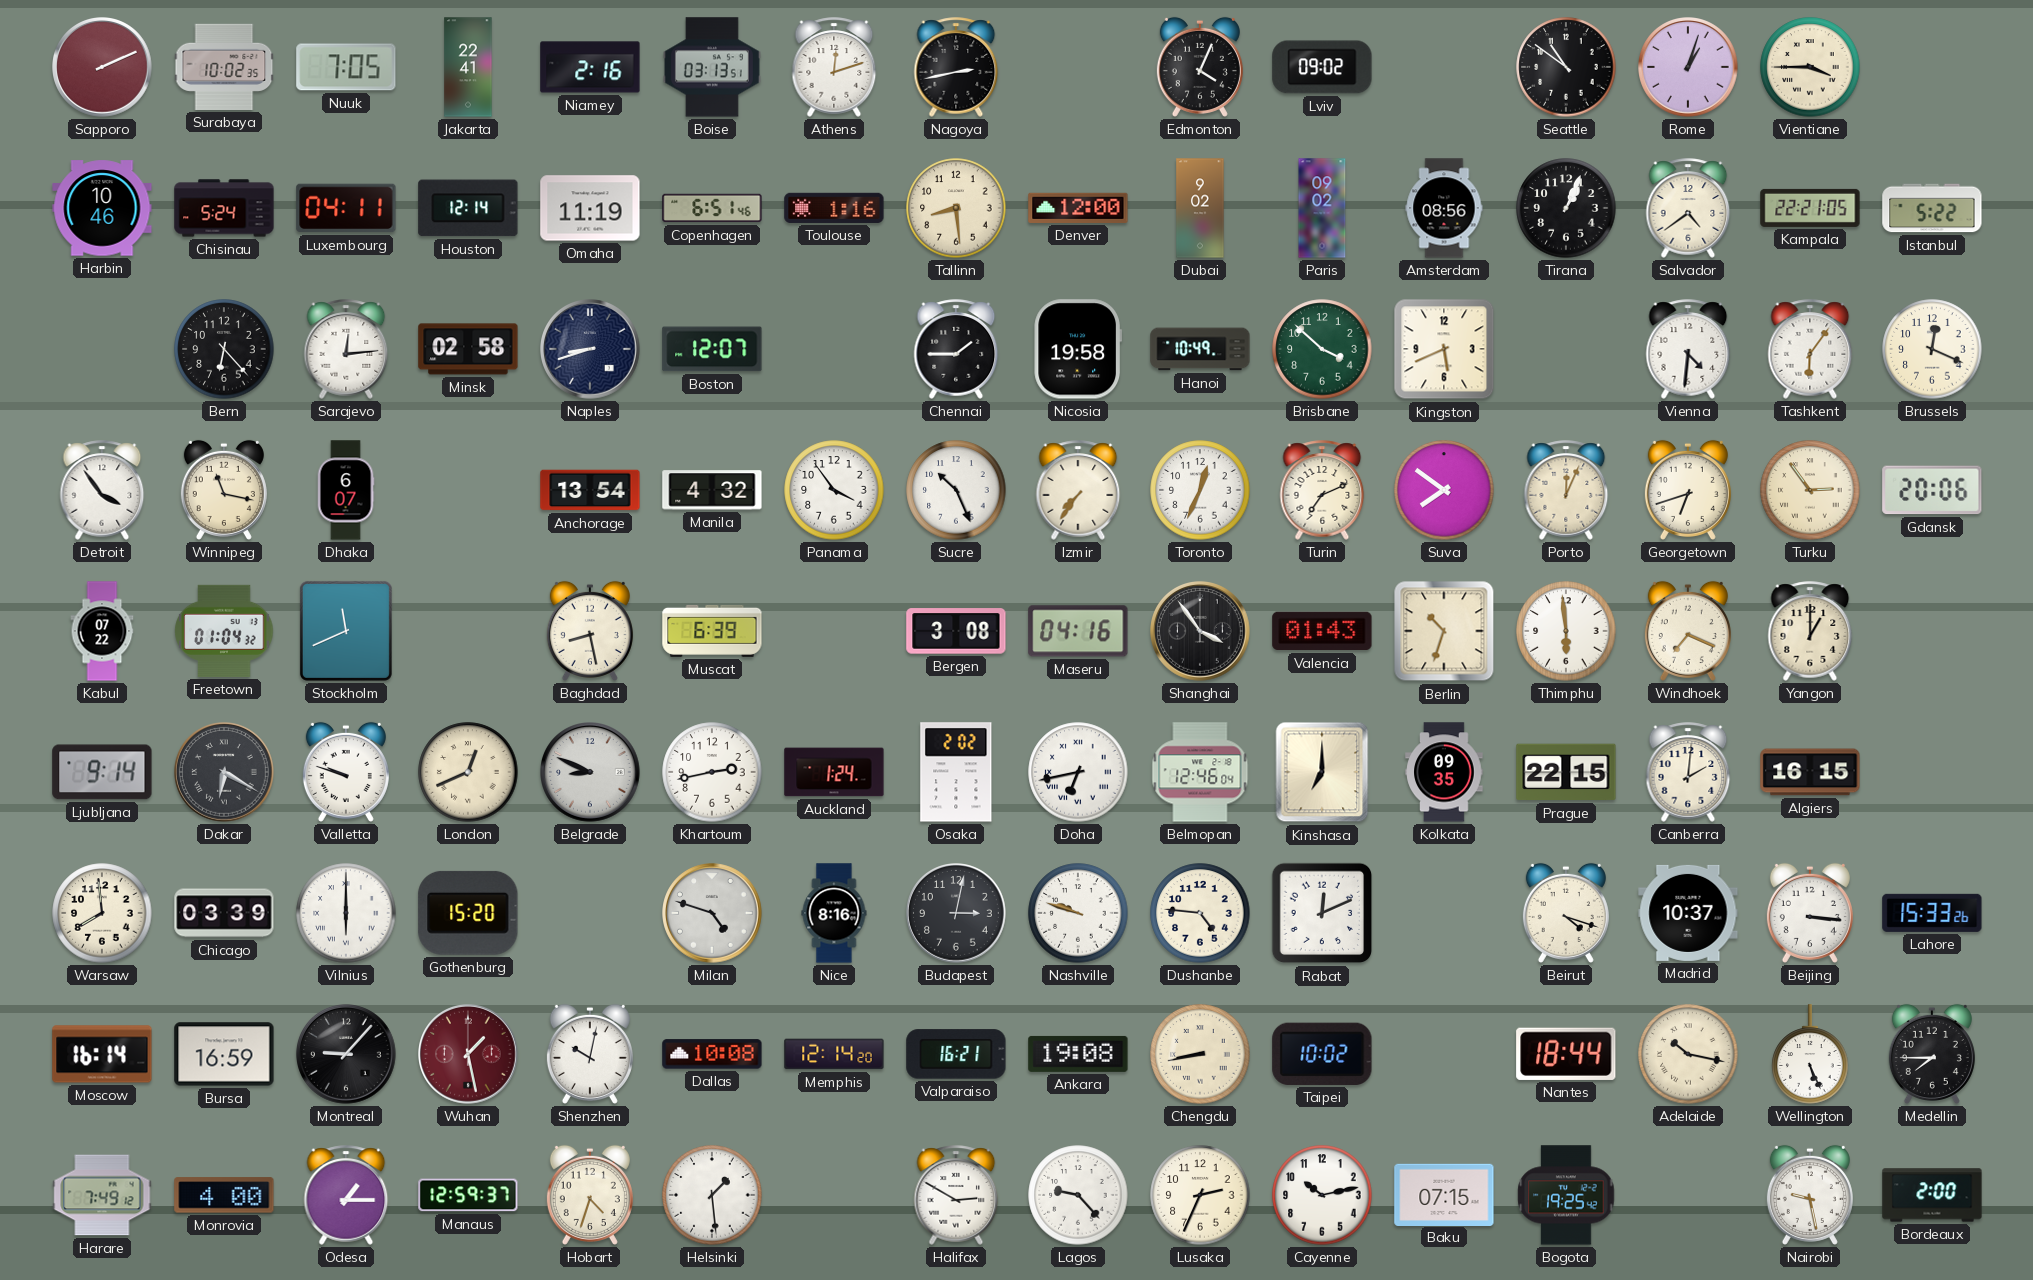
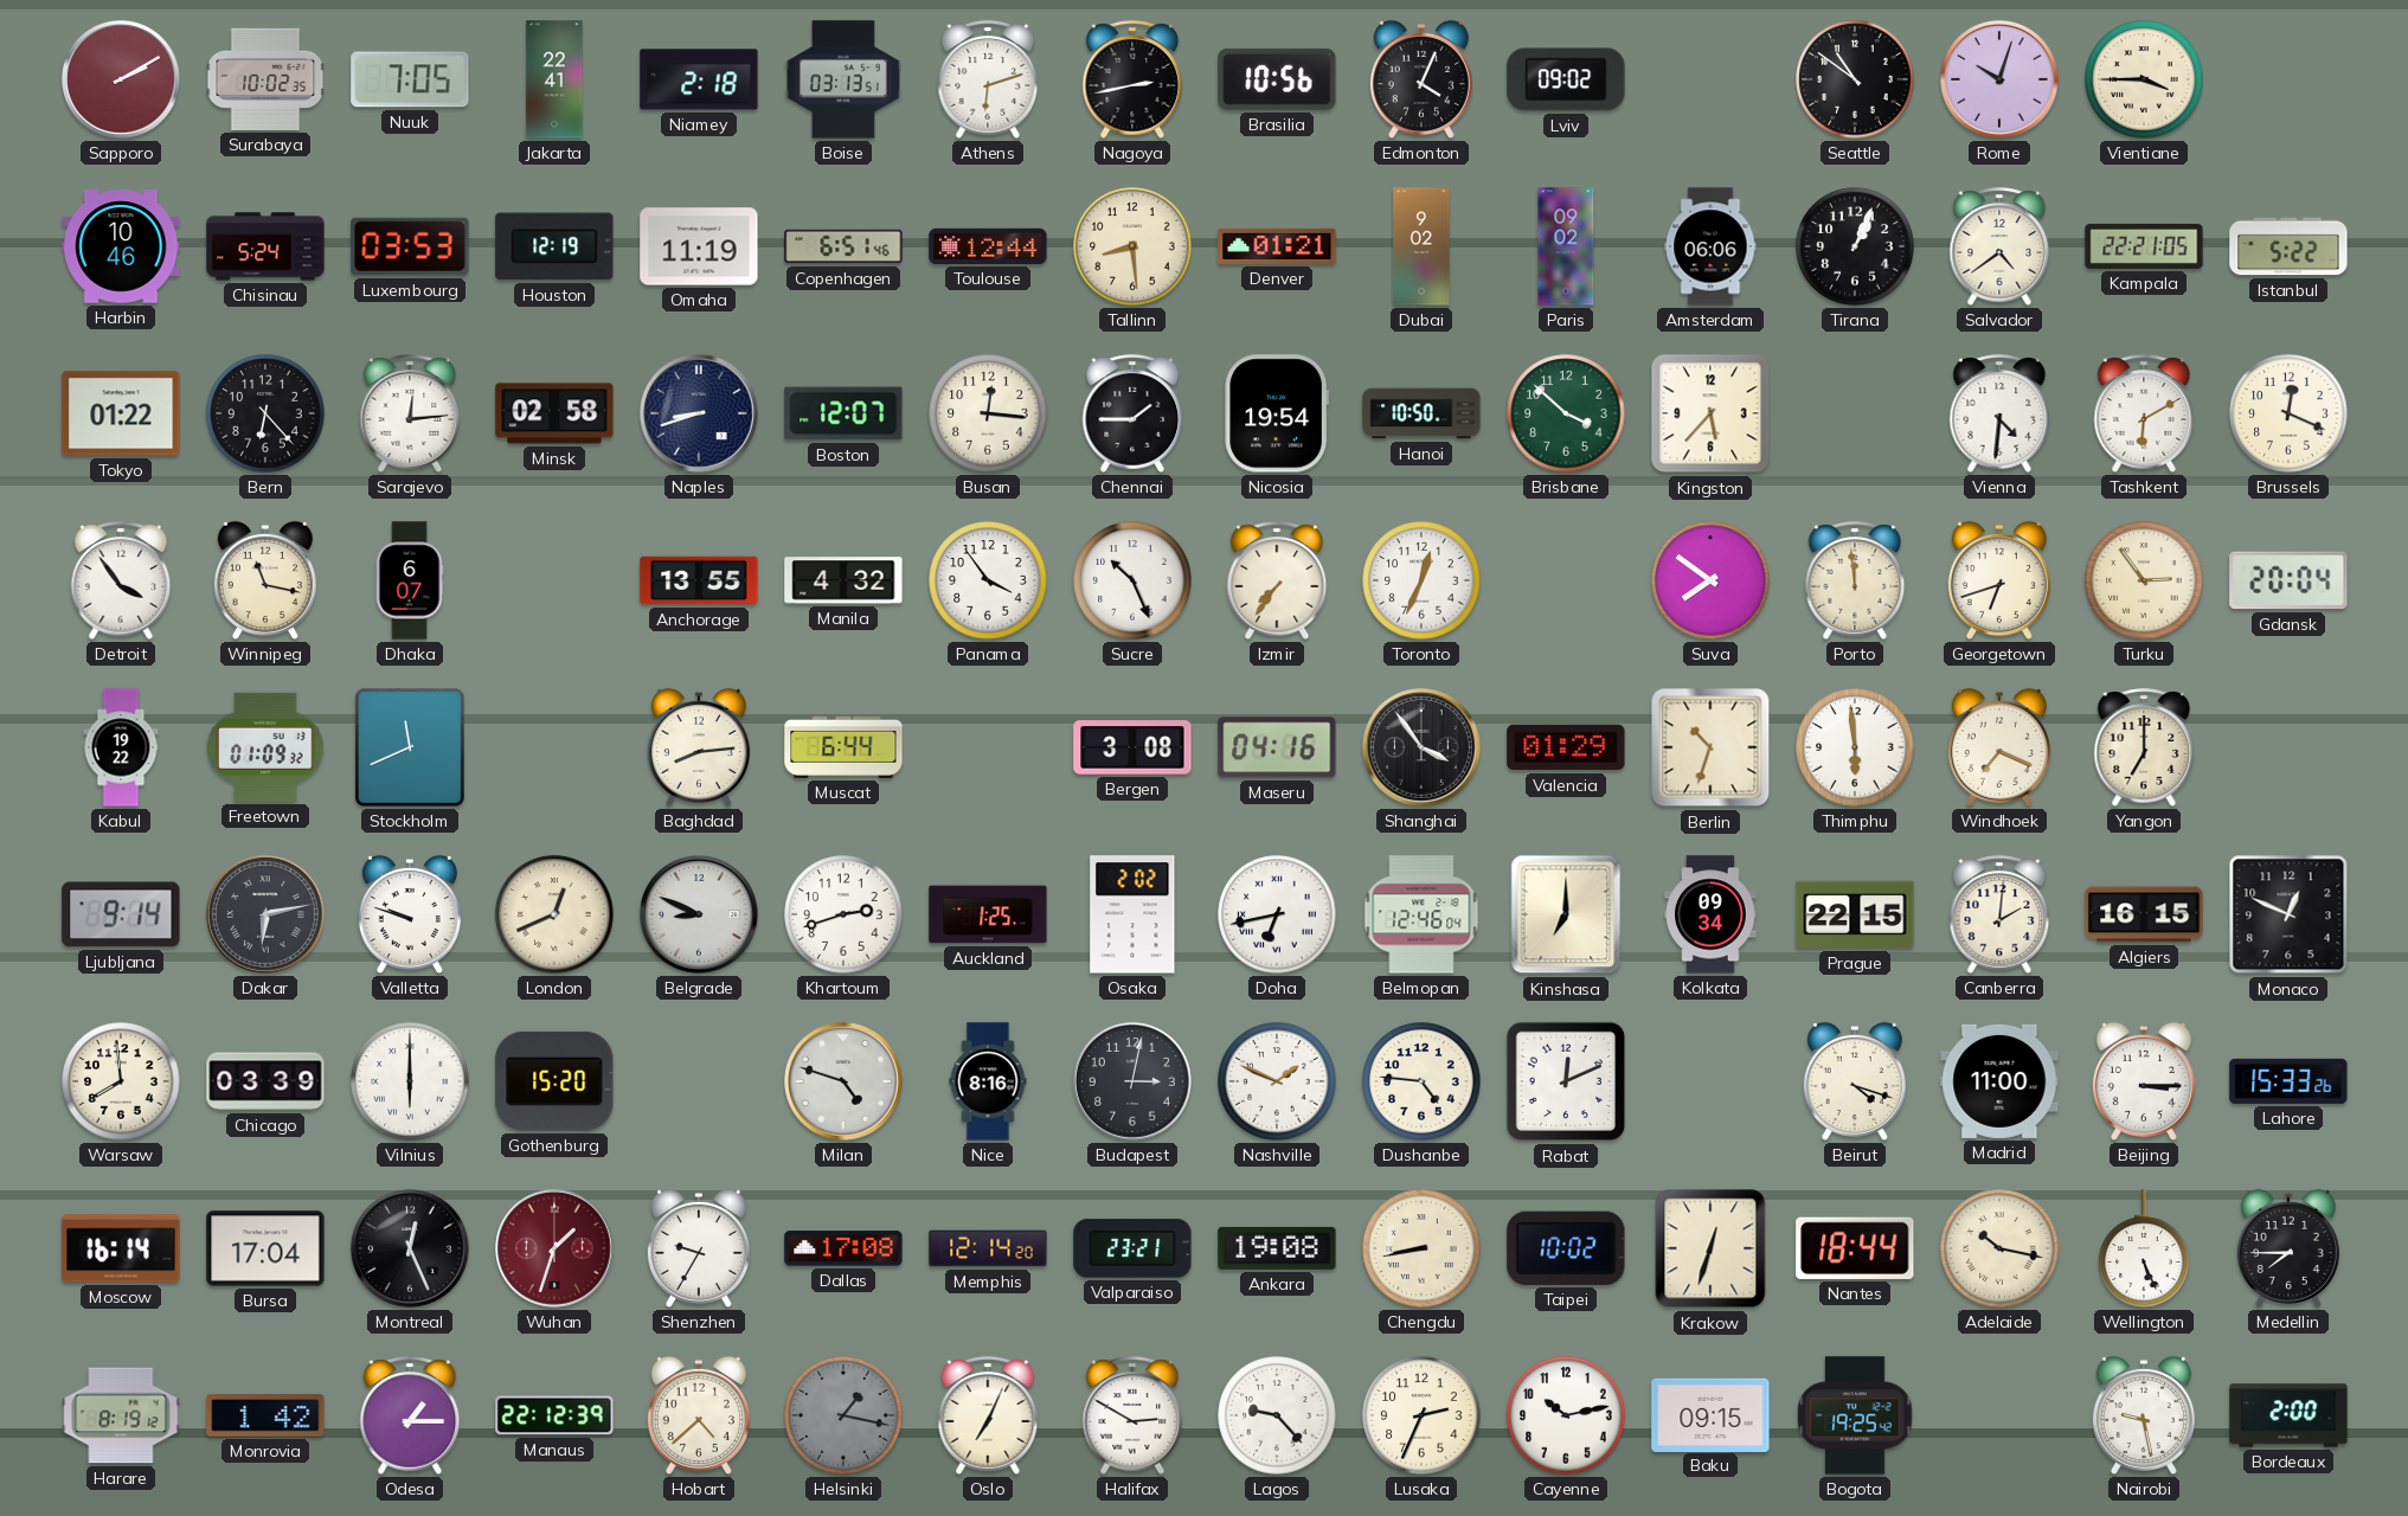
Sapporo: 2:11 -> 2:10 (122, 81)
Niamey: 2:16 -> 2:18 (699, 79)
Athens: 12:12 -> 6:12 (988, 79)
Brasilia: none -> 10:56 (1277, 79)
Rome: 1:03 -> 10:03 (2001, 81)
Luxembourg: 04:11 -> 03:53 (410, 246)
Houston: 12:14 -> 12:19 (554, 246)
Toulouse: 1:16 -> 12:44 (988, 246)
Denver: 12:00 -> 01:21 (1277, 246)
Amsterdam: 08:56 -> 06:06 (1710, 246)
Tokyo: none -> 01:22 (121, 413)
Busan: none -> 12:16 (988, 413)
Nicosia: 19:58 -> 19:54 (1276, 413)
Hanoi: 10:49 -> 10:50 (1421, 413)
Kingston: 5:41 -> 5:37 (1710, 413)
Tashkent: 6:06 -> 6:10 (2144, 413)
Anchorage: 13:54 -> 13:55 (699, 580)
Turin: 7:11 -> none (1322, 490)
Porto: 12:04 -> 11:59 (1855, 580)
Gdansk: 20:06 -> 20:04 (2288, 580)
Kabul: 07:22 -> 19:22 (121, 747)
Freetown: 01:04 -> 01:09 (265, 747)
Baghdad: 8:28 -> 8:14 (699, 747)
Muscat: 6:39 -> 6:44 (843, 747)
Valencia: 01:43 -> 01:29 (1566, 747)
Yangon: 1:00 -> 7:00 (2144, 747)
Dakar: 6:20 -> 6:13 (267, 916)
Khartoum: 2:43 -> 2:42 (843, 914)
Auckland: 1:24 -> 1:25 (988, 914)
Kolkata: 09:35 -> 09:34 (1710, 914)
Monaco: none -> 12:49 (2288, 914)
Nashville: 9:48 -> 1:49 (1277, 1081)
Madrid: 10:37 -> 11:00 (1999, 1081)
Beijing: 3:16 -> 3:15 (2144, 1081)
Bursa: 16:59 -> 17:04 (265, 1248)
Montreal: 9:07 -> 12:26 (411, 1250)
Wuhan: 1:28 -> 1:33 (556, 1250)
Shenzhen: 10:02 -> 9:35 (699, 1248)
Dallas: 10:08 -> 17:08 (843, 1248)
Valparaiso: 16:21 -> 23:21 (1132, 1248)
Krakow: none -> 12:33 (1710, 1248)
Harare: 7:49 -> 8:19 (121, 1415)
Monrovia: 4:00 -> 1:42 (265, 1415)
Manaus: 12:59 -> 22:12 (554, 1415)
Hobart: 4:33 -> 4:38 (699, 1415)
Helsinki: 1:29 -> 1:17 (843, 1415)
Helsinki dial: white -> grey (843, 1415)
Oslo: none -> 7:04 (988, 1415)
Baku: 07:15 -> 09:15 (1710, 1414)
